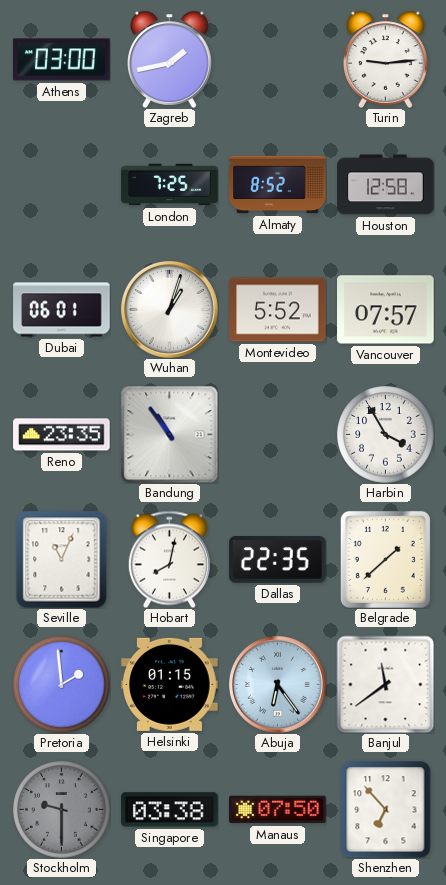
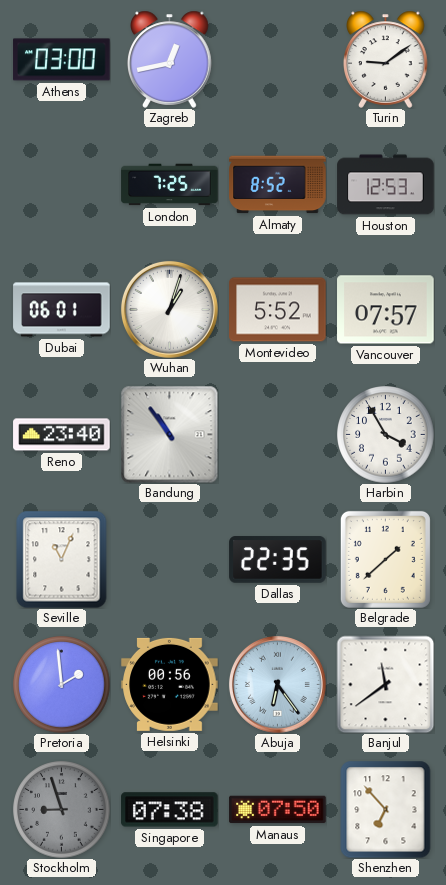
Zagreb: 1:43 -> 12:43 (170, 59)
Turin: 9:14 -> 9:09 (386, 59)
Houston: 12:58 -> 12:53 (386, 185)
Reno: 23:35 -> 23:40 (62, 435)
Hobart: 8:02 -> none (169, 559)
Helsinki: 01:15 -> 00:56 (170, 684)
Stockholm: 9:30 -> 8:57 (62, 810)
Singapore: 03:38 -> 07:38 (170, 810)
